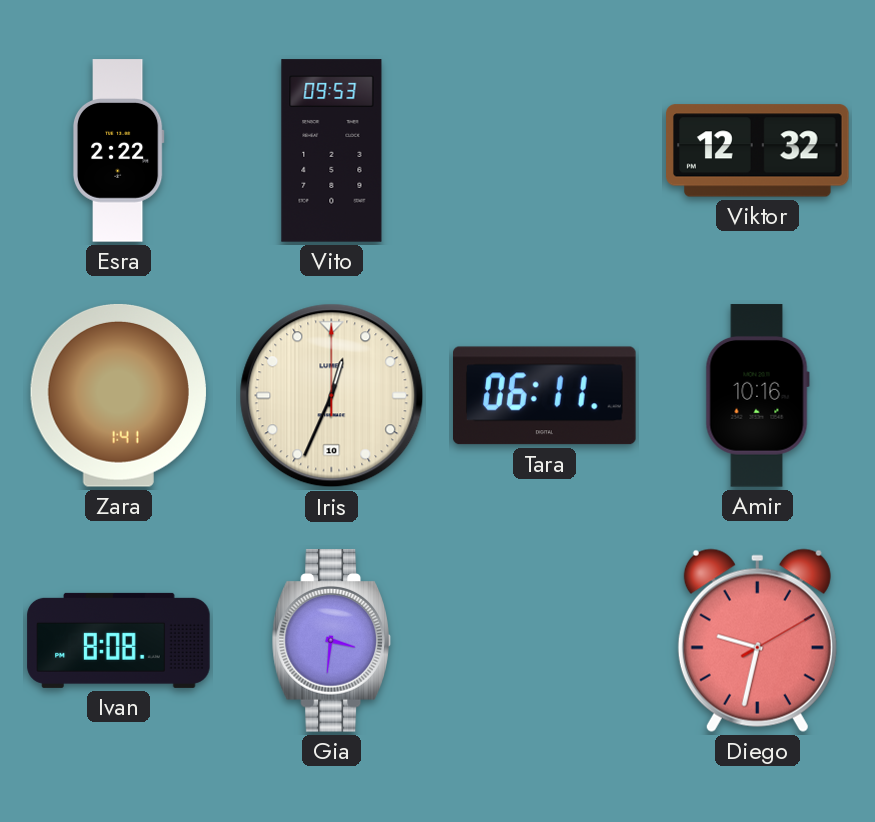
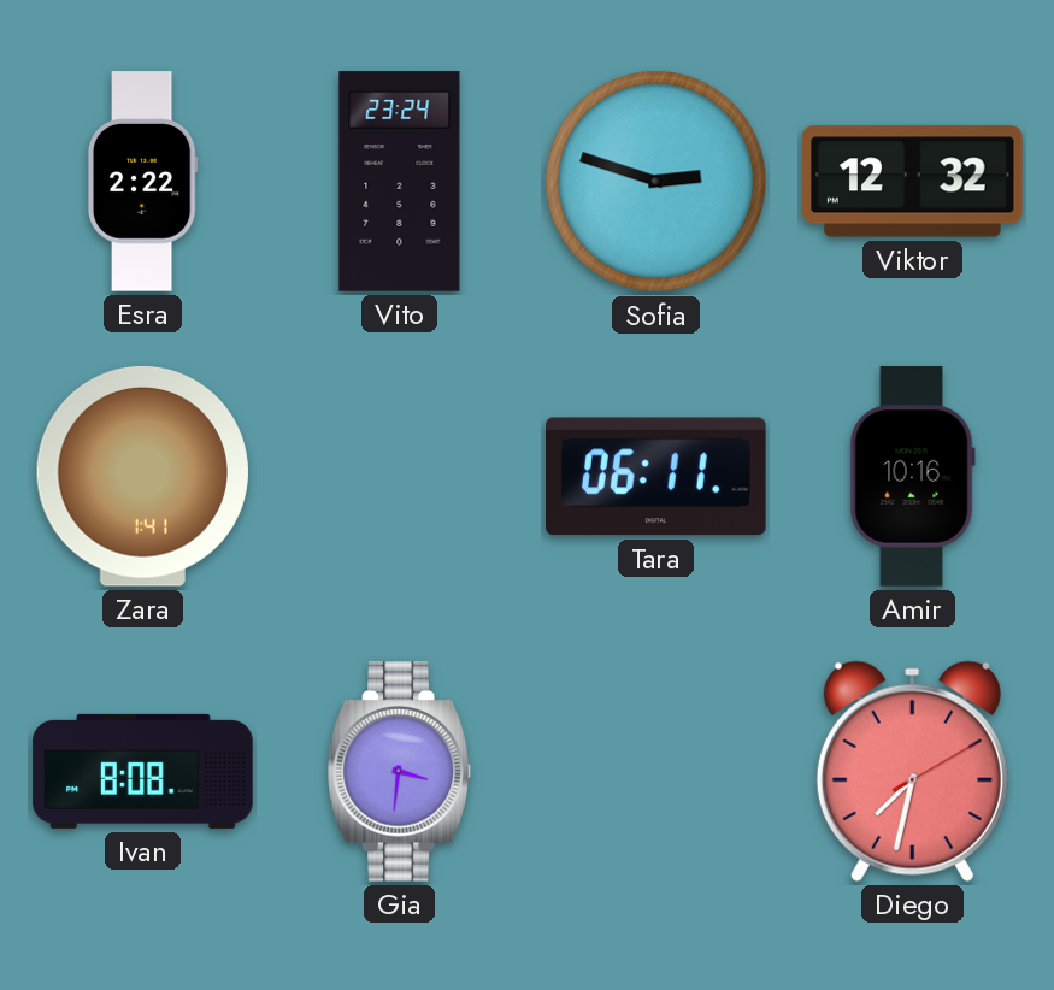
Vito: 09:53 -> 23:24 (400, 182)
Sofia: none -> 2:48 (656, 182)
Iris: 12:34 -> none (332, 396)
Diego: 9:32 -> 7:32 (912, 771)
